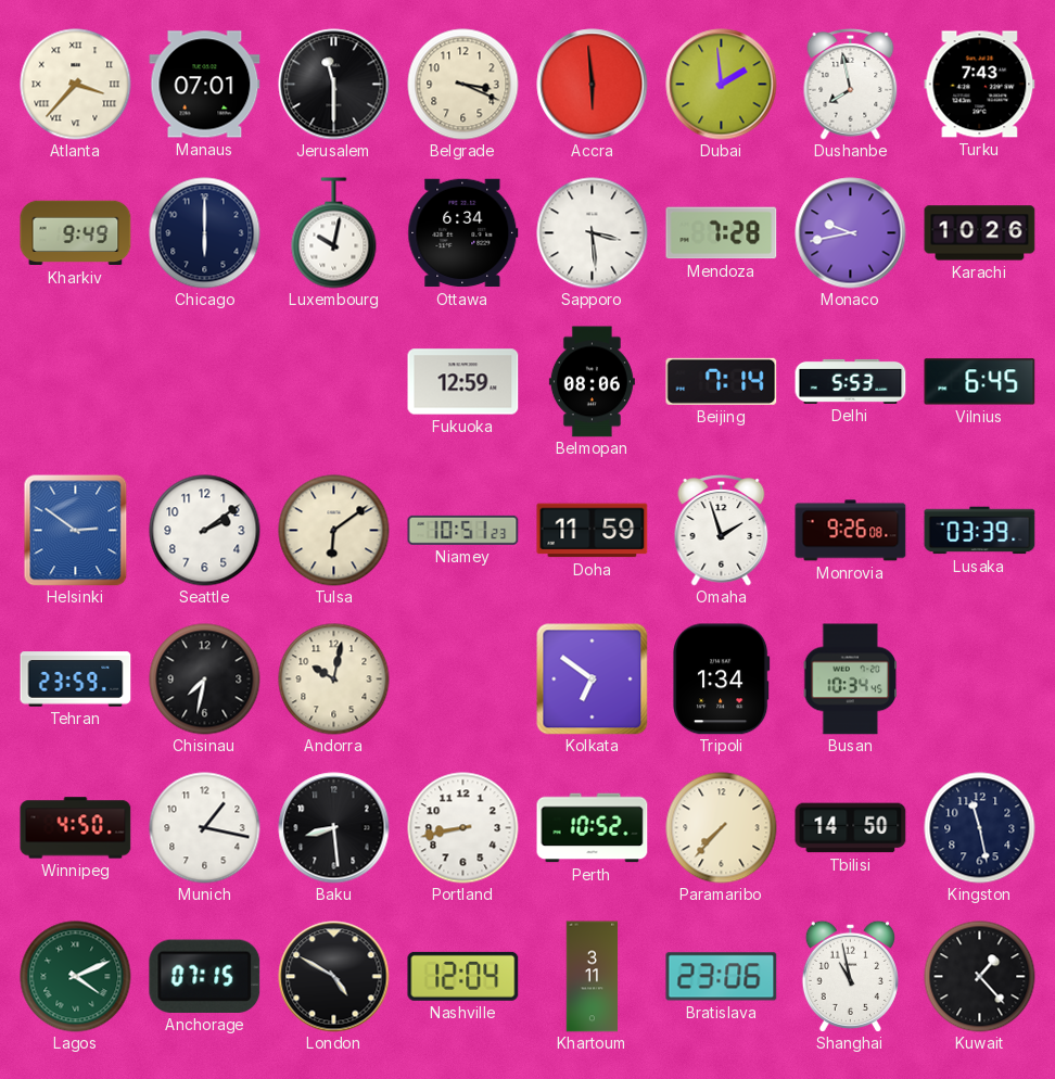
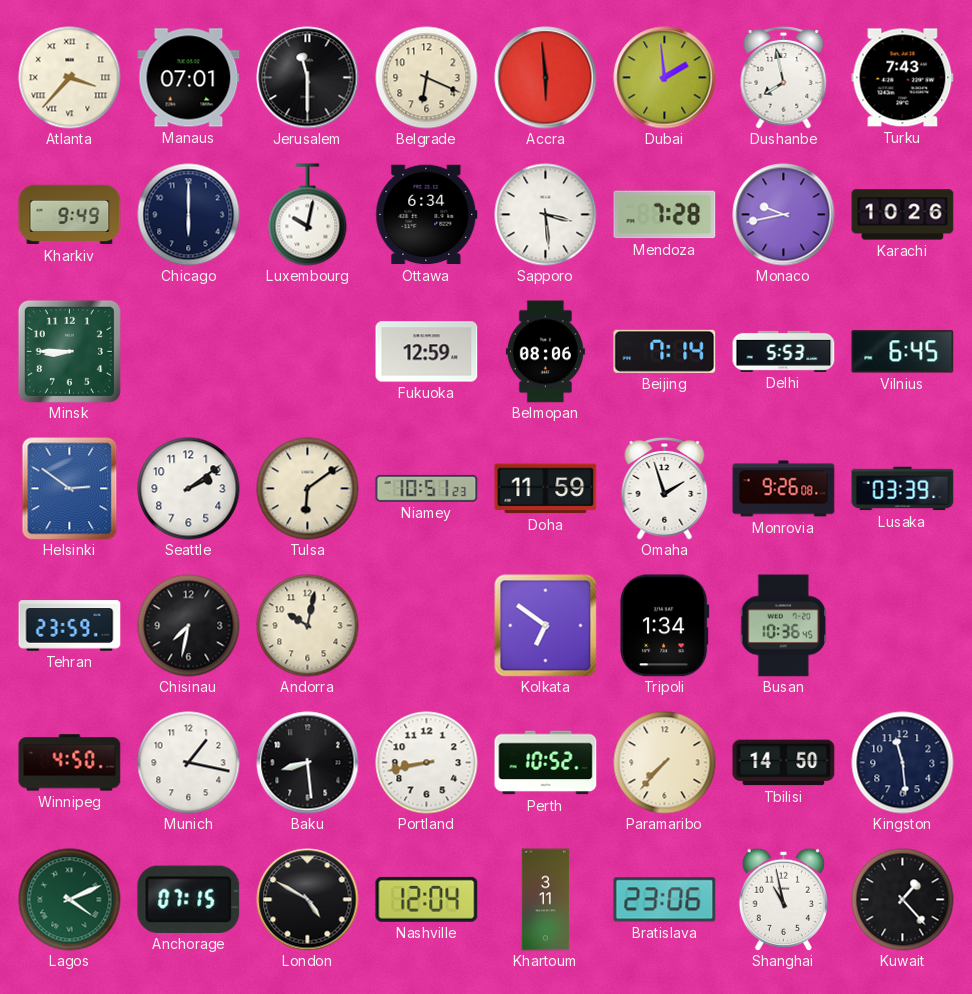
Belgrade: 3:19 -> 6:19 (427, 78)
Minsk: none -> 8:45 (69, 351)
Busan: 10:34 -> 10:36 (784, 626)
Kingston: 11:28 -> 11:29 (903, 763)
